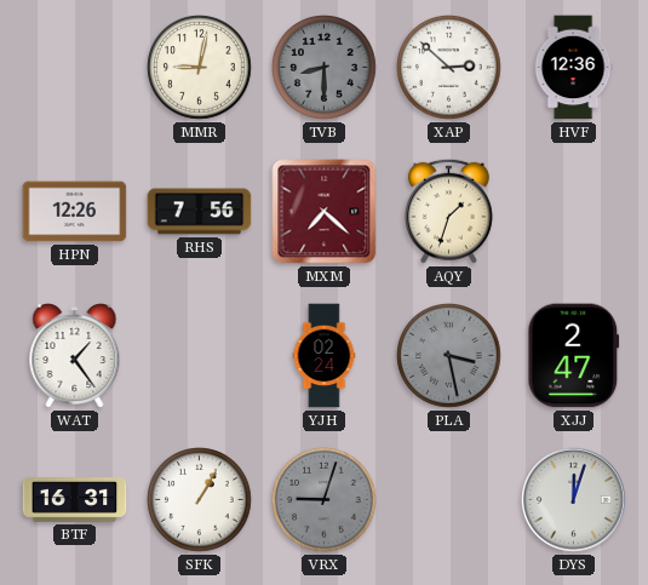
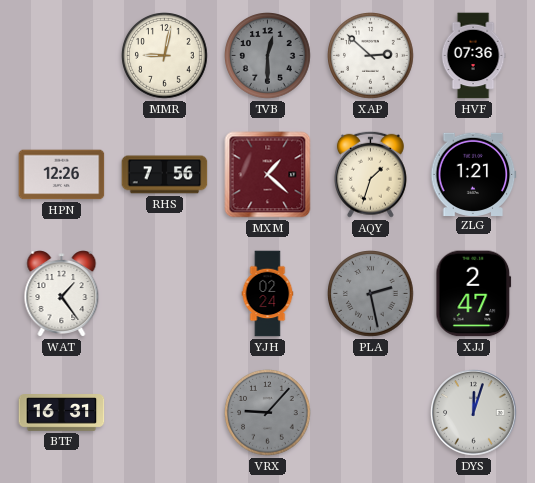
TVB: 8:30 -> 12:30 (268, 56)
HVF: 12:36 -> 07:36 (473, 56)
MXM: 7:22 -> 1:22 (268, 175)
ZLG: none -> 1:21 (474, 174)
PLA: 3:28 -> 2:28 (371, 294)
SFK: 1:05 -> none (200, 500)
VRX: 9:03 -> 9:07 (268, 413)
